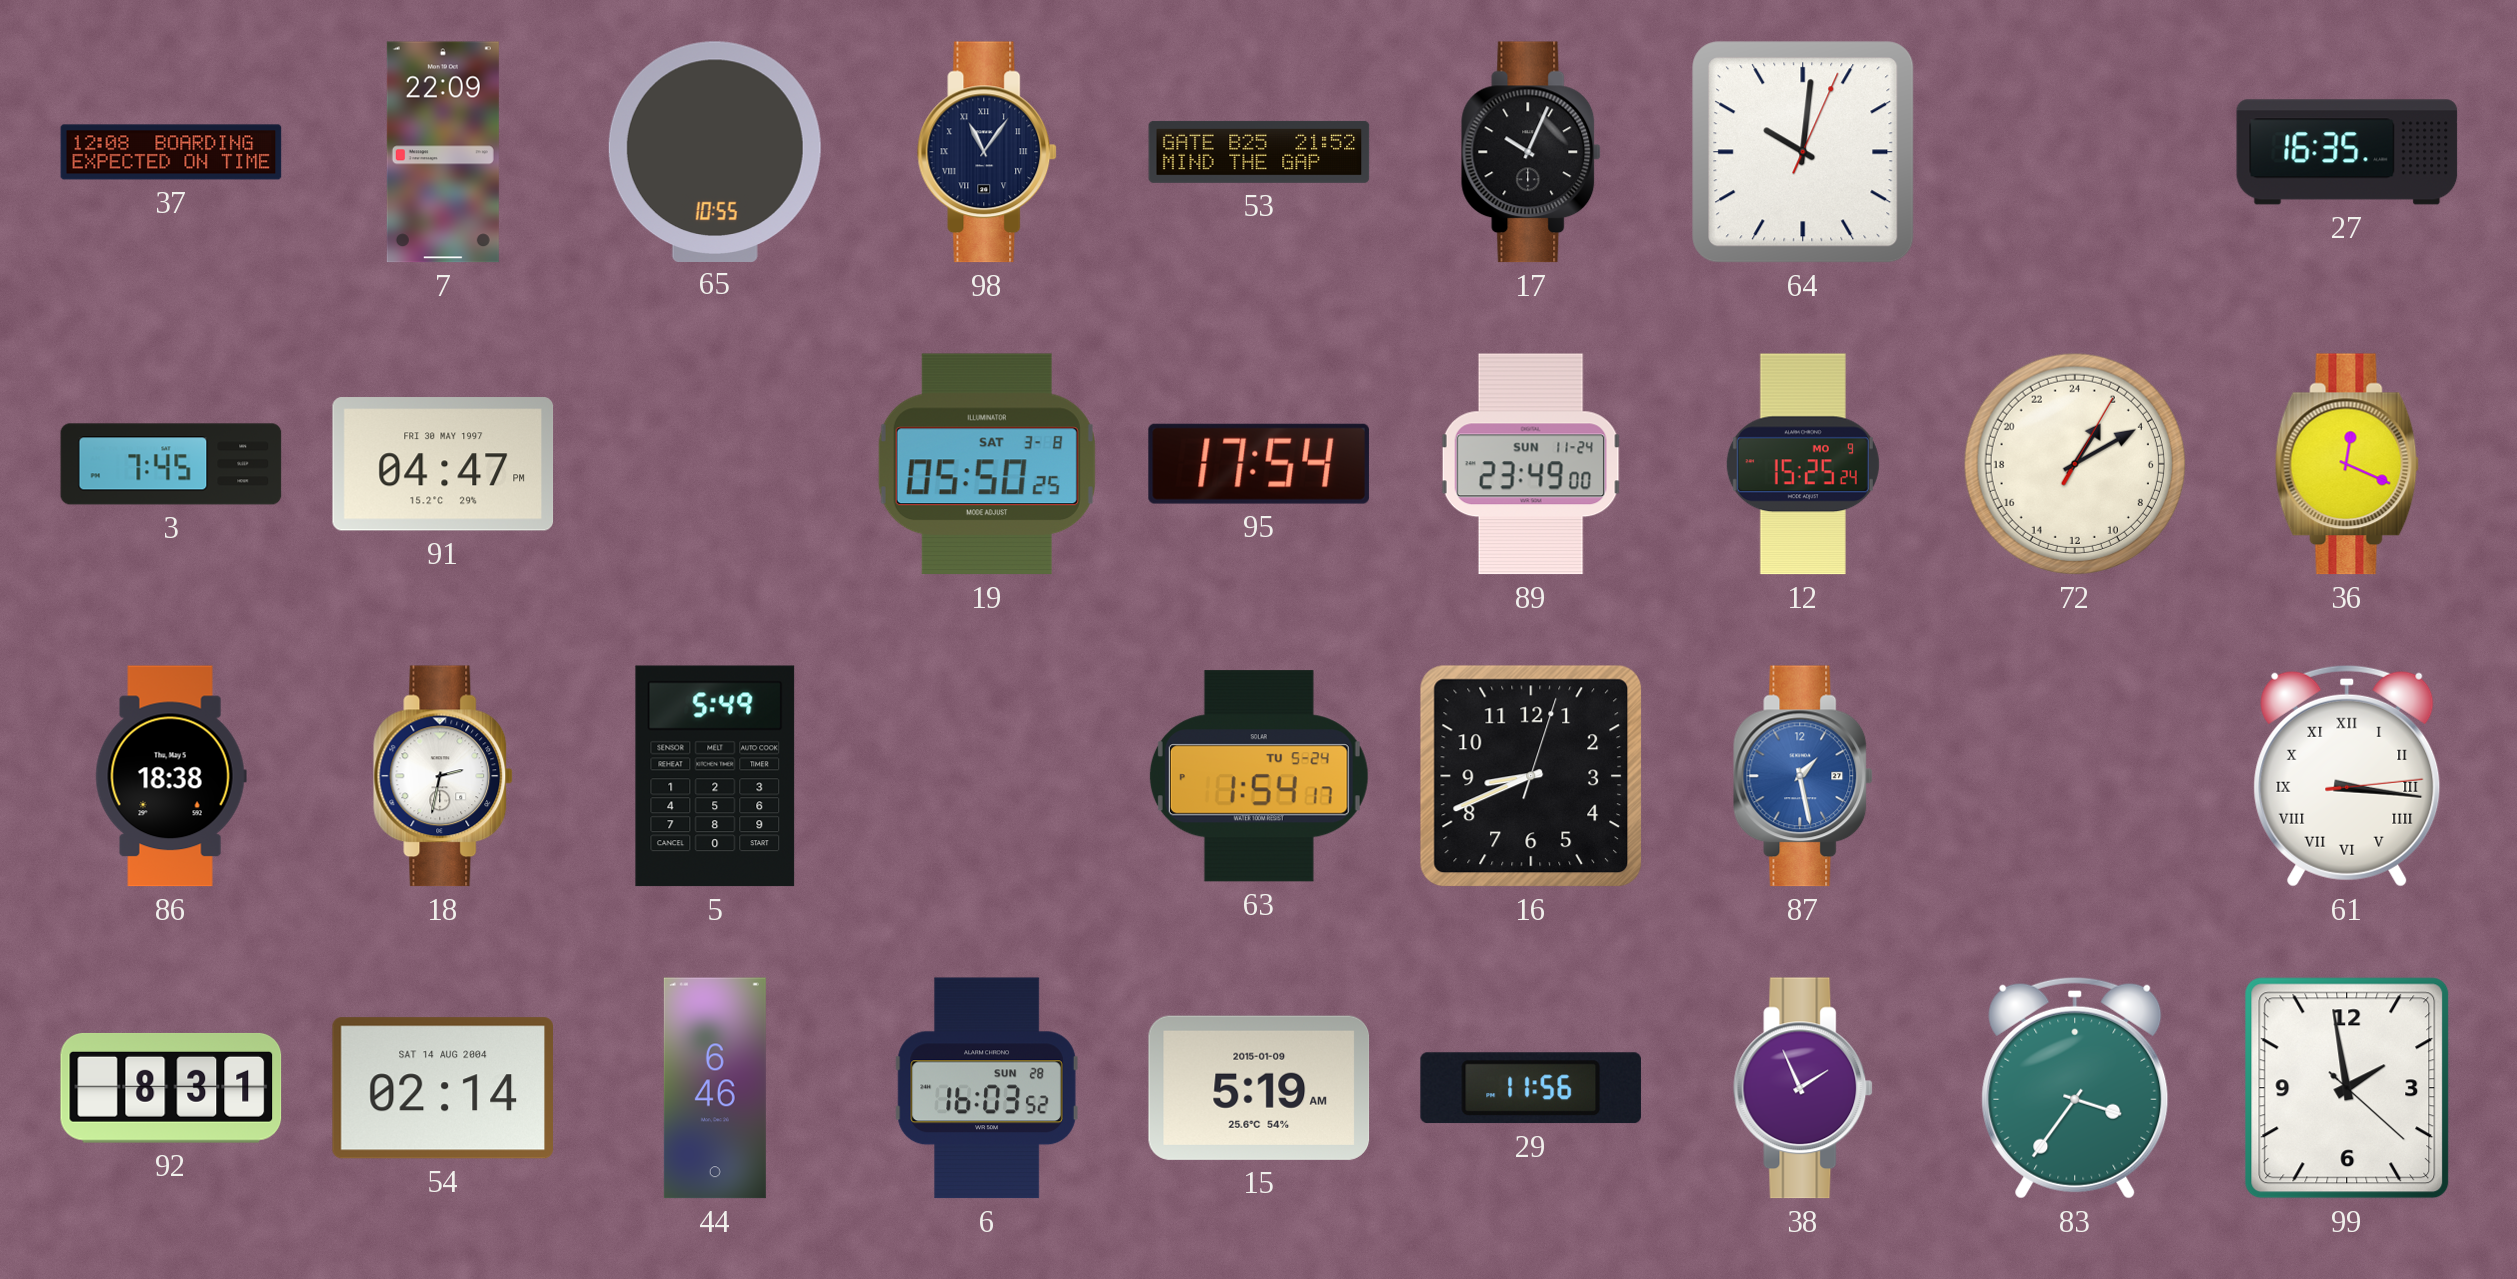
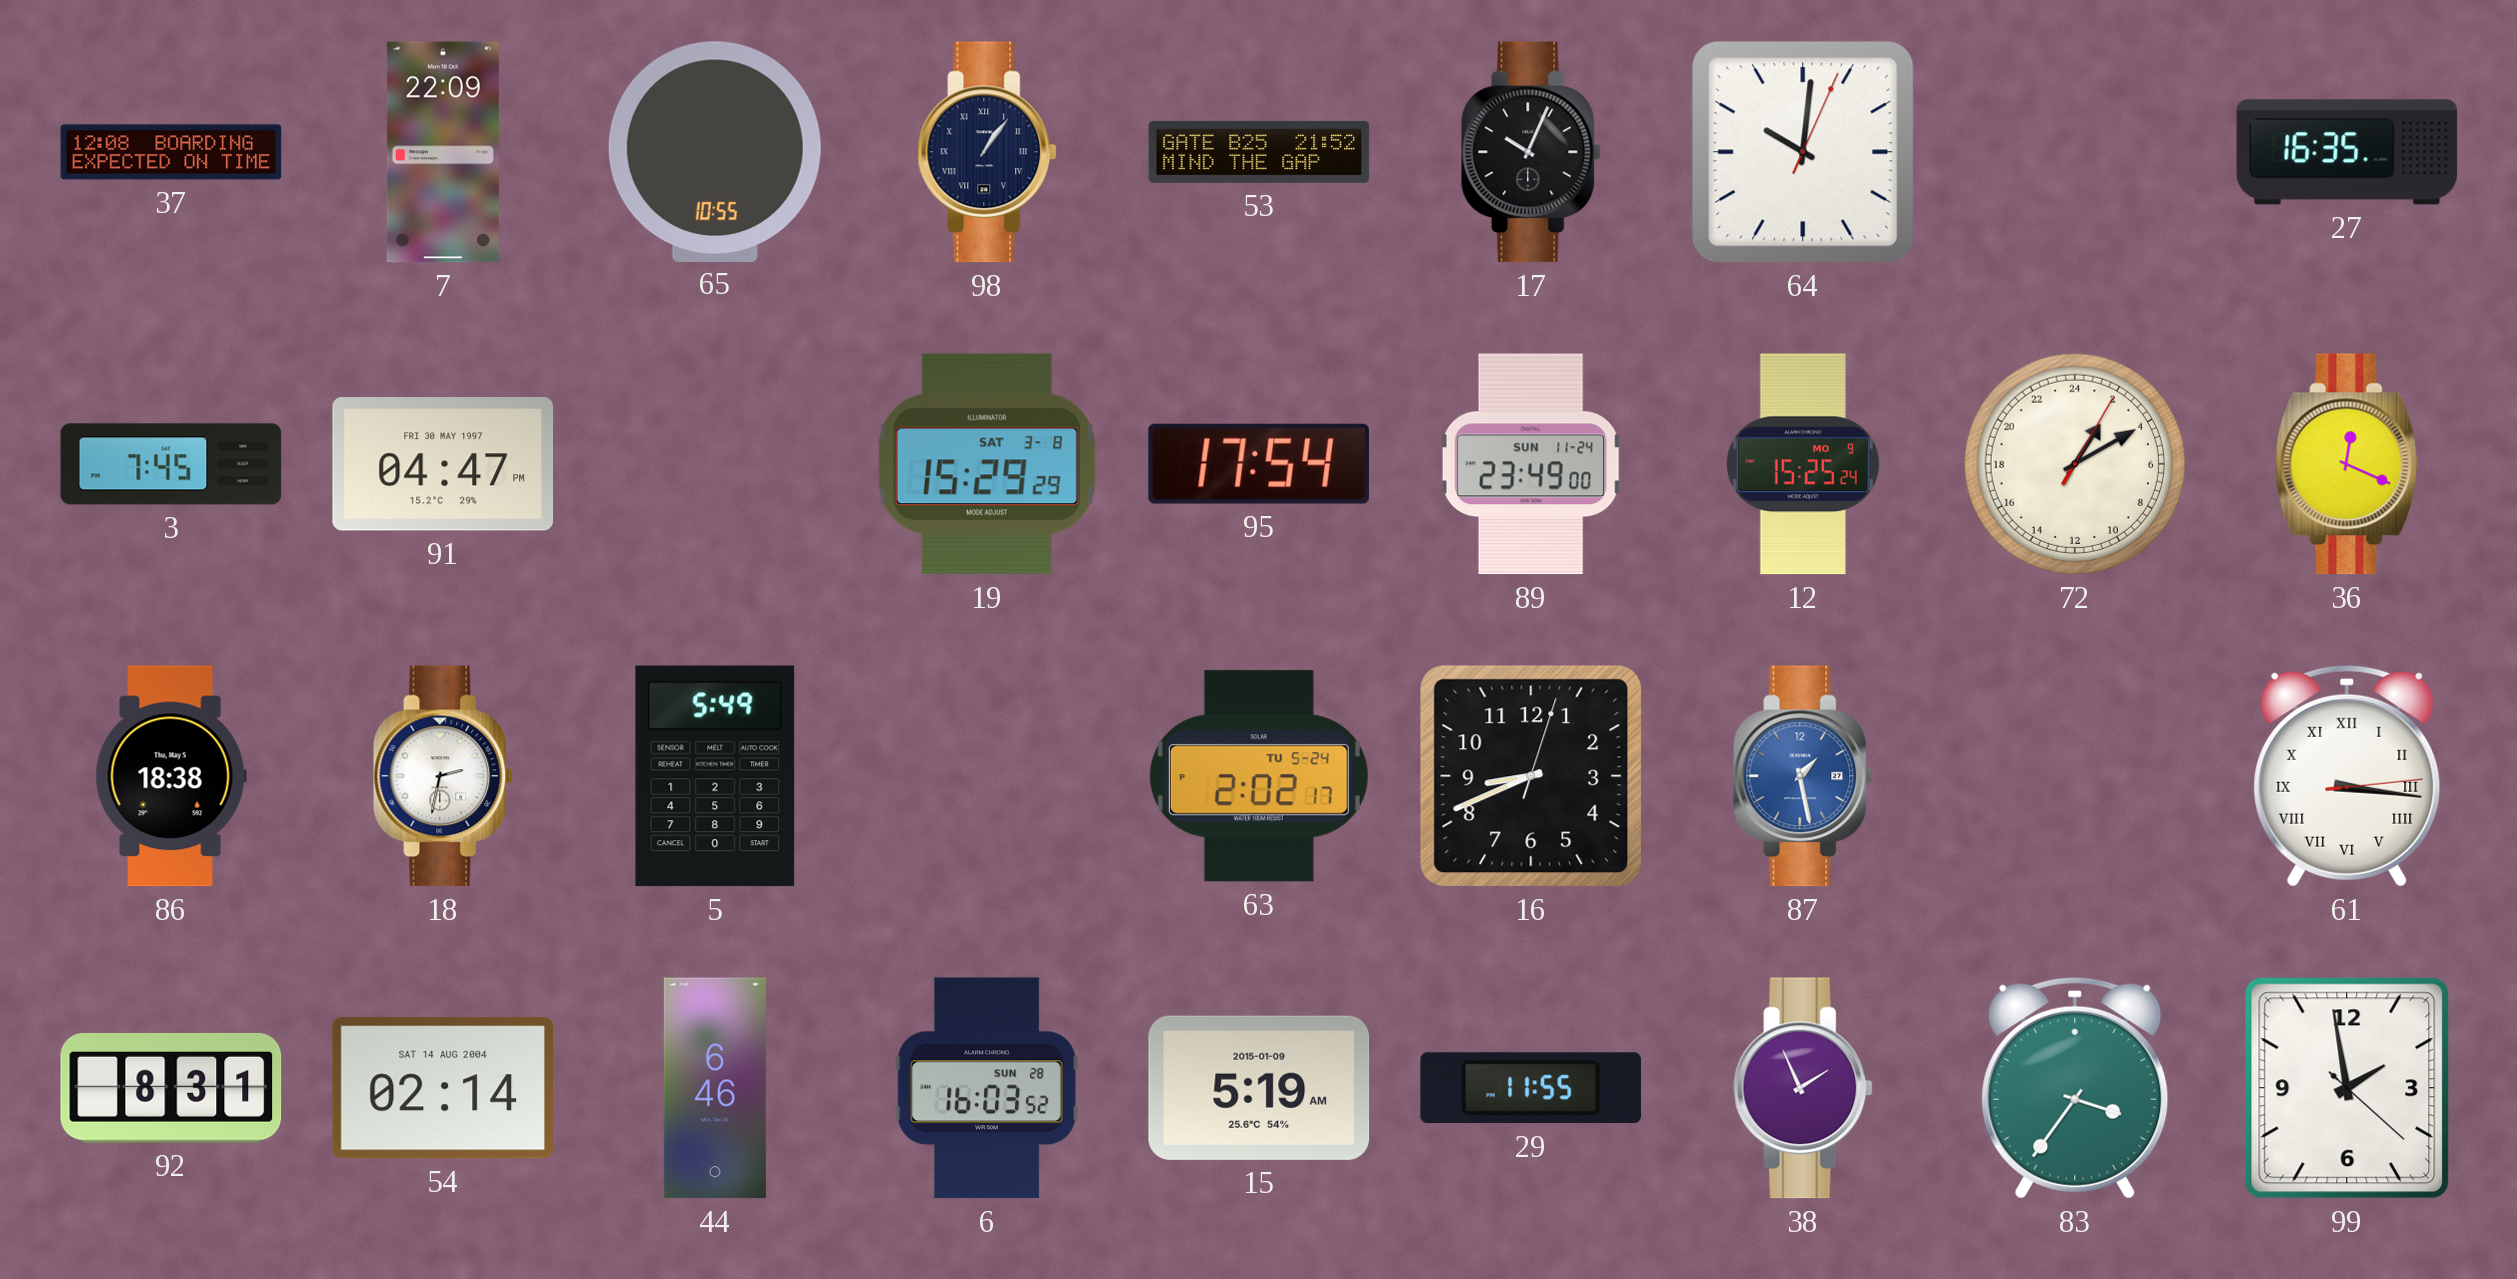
98: 11:06 -> 1:06 (988, 152)
19: 05:50 -> 15:29 (987, 464)
63: 1:54 -> 2:02 (1259, 776)
29: 11:56 -> 11:55 (1531, 1088)
